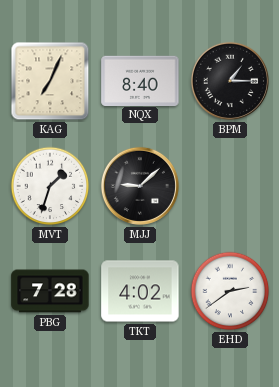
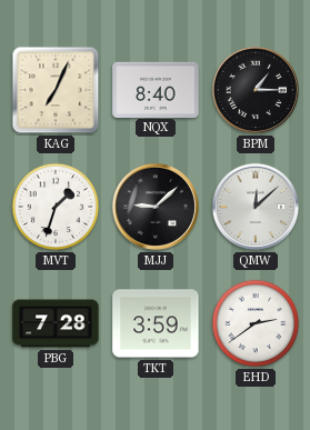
QMW: none -> 12:08 (256, 207)
TKT: 4:02 -> 3:59 (156, 323)
